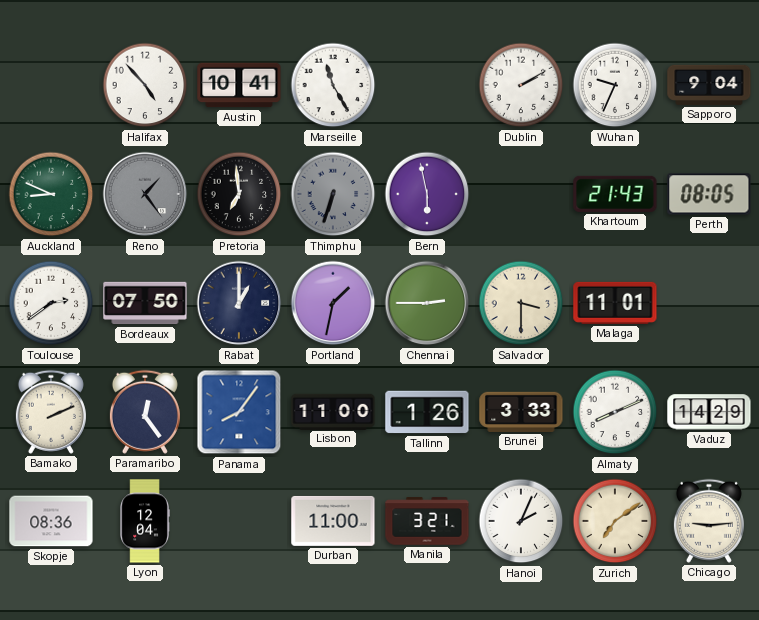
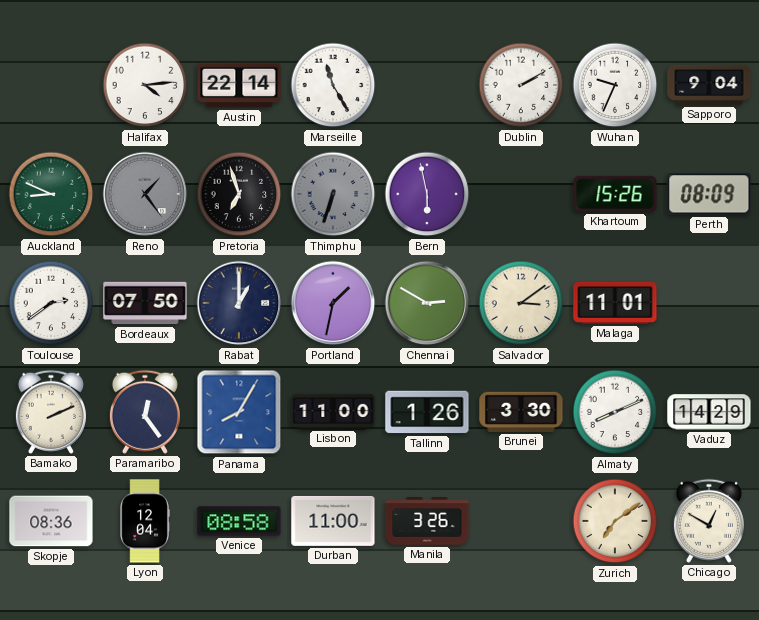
Halifax: 4:53 -> 4:14 (145, 85)
Austin: 10:41 -> 22:14 (239, 85)
Pretoria: 6:59 -> 6:57 (239, 194)
Khartoum: 21:43 -> 15:26 (615, 194)
Perth: 08:05 -> 08:09 (709, 194)
Chennai: 2:45 -> 2:50 (427, 303)
Salvador: 3:30 -> 3:09 (521, 303)
Panama: 8:06 -> 8:05 (239, 412)
Brunei: 3:33 -> 3:30 (521, 412)
Venice: none -> 08:58 (239, 521)
Manila: 3:21 -> 3:26 (427, 521)
Hanoi: 2:04 -> none (521, 521)
Chicago: 9:14 -> 12:50 (709, 521)
